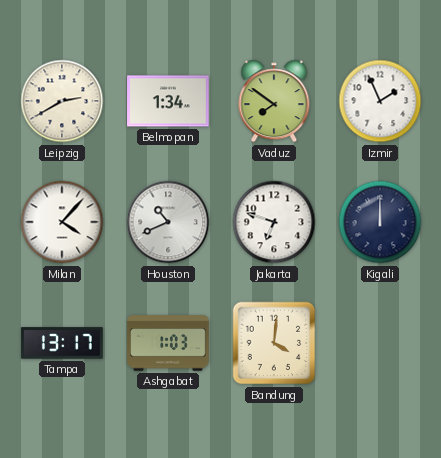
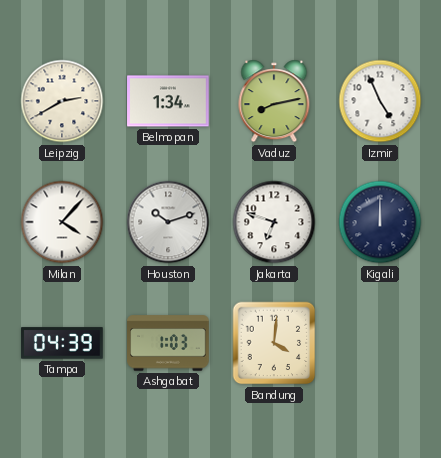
Vaduz: 7:51 -> 8:13 (274, 101)
Izmir: 1:56 -> 4:56 (380, 101)
Houston: 10:41 -> 10:12 (168, 222)
Tampa: 13:17 -> 04:39 (62, 343)
